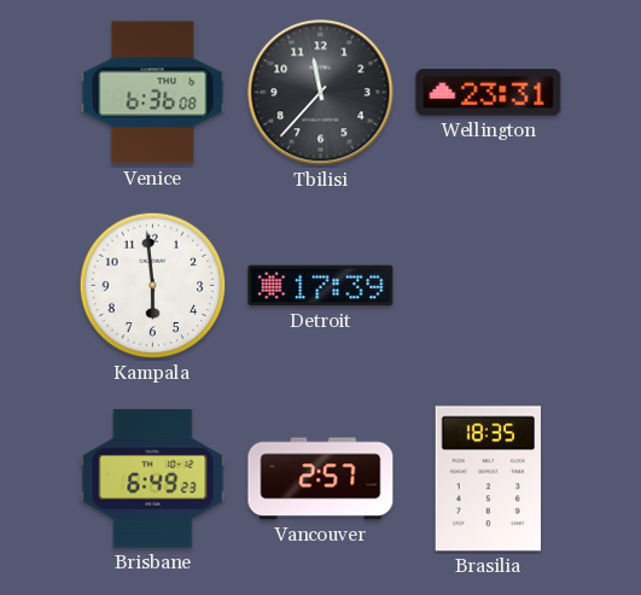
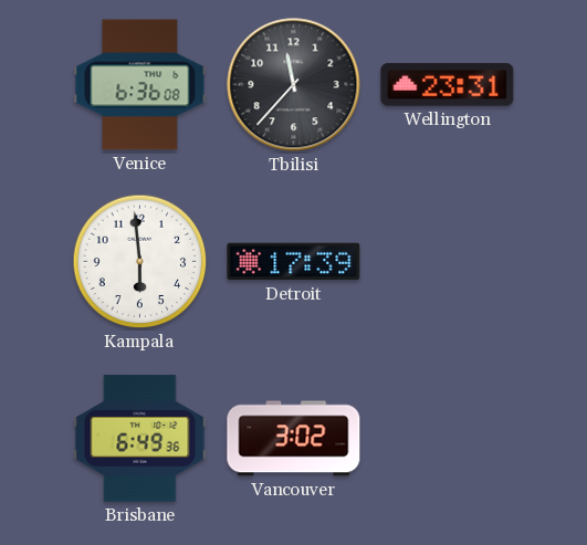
Brisbane: 6:49:23 -> 6:49:36 (140, 439)
Vancouver: 2:57 -> 3:02 (294, 439)
Brasilia: 18:35 -> none (488, 479)
